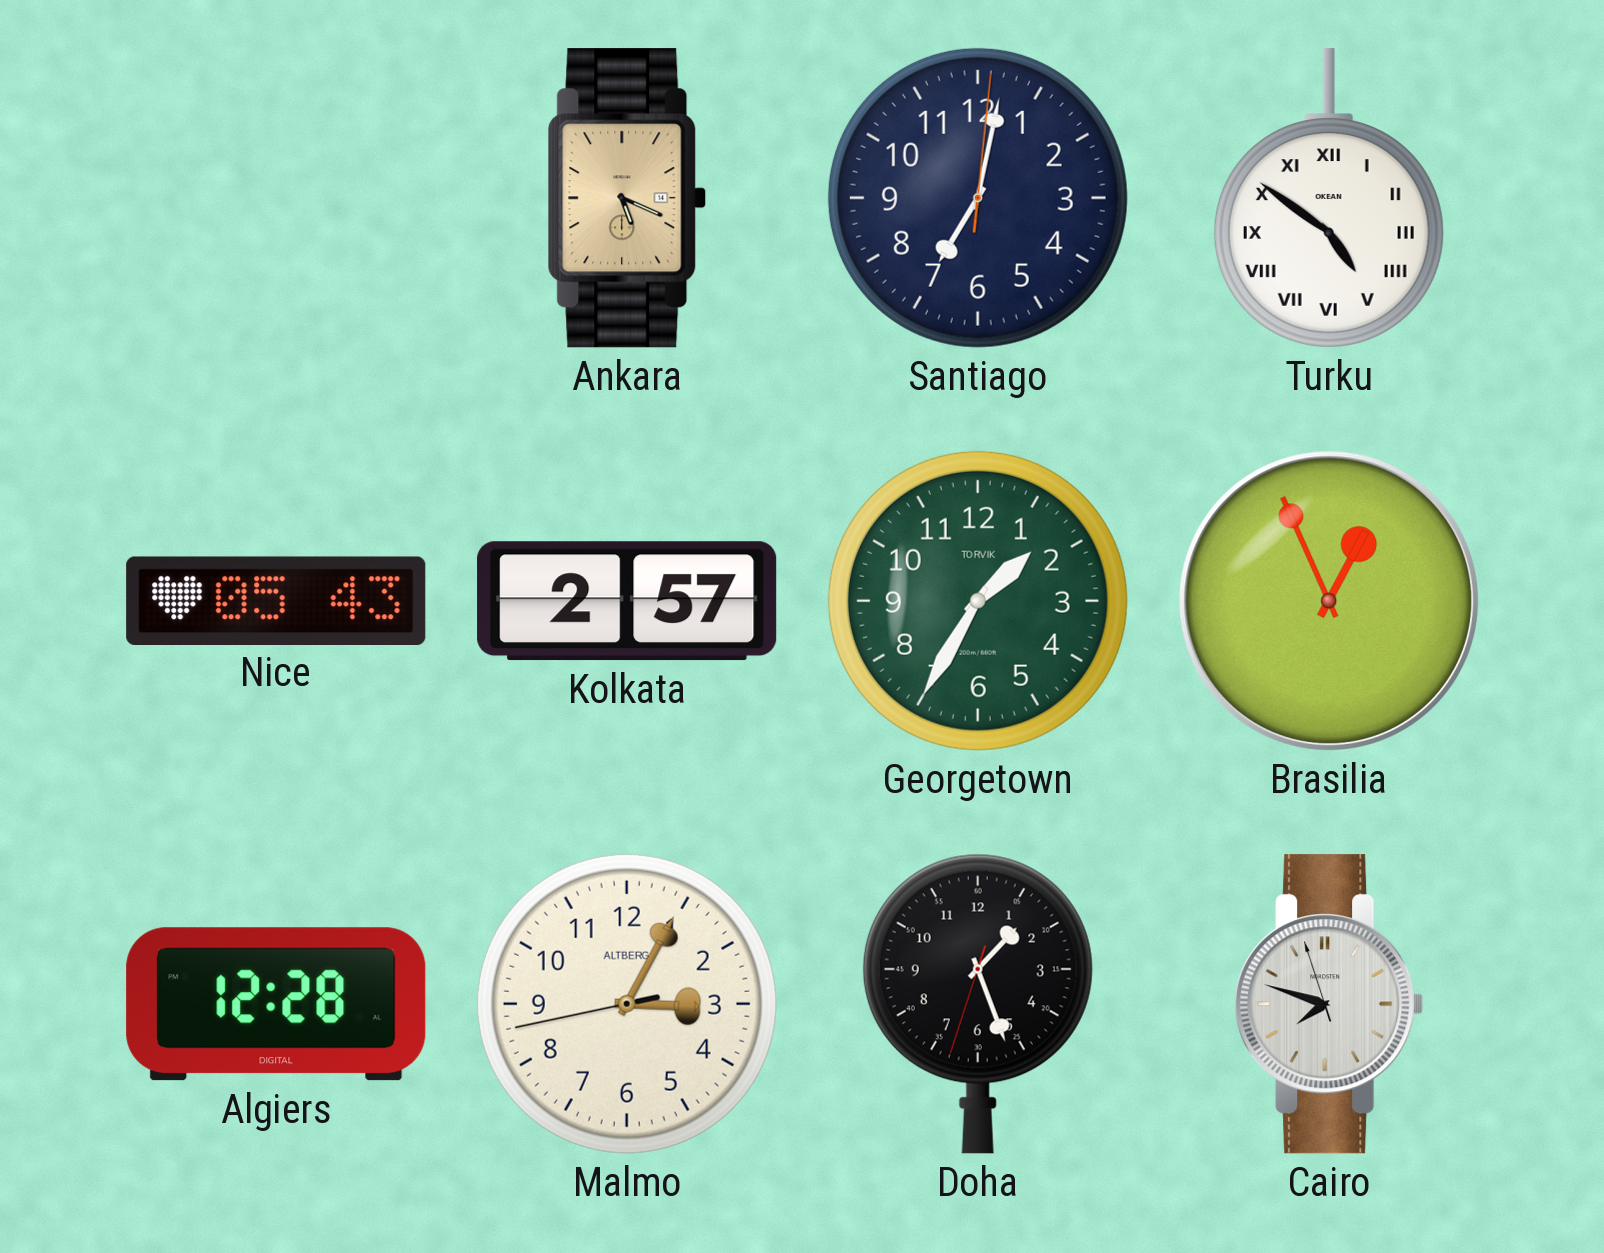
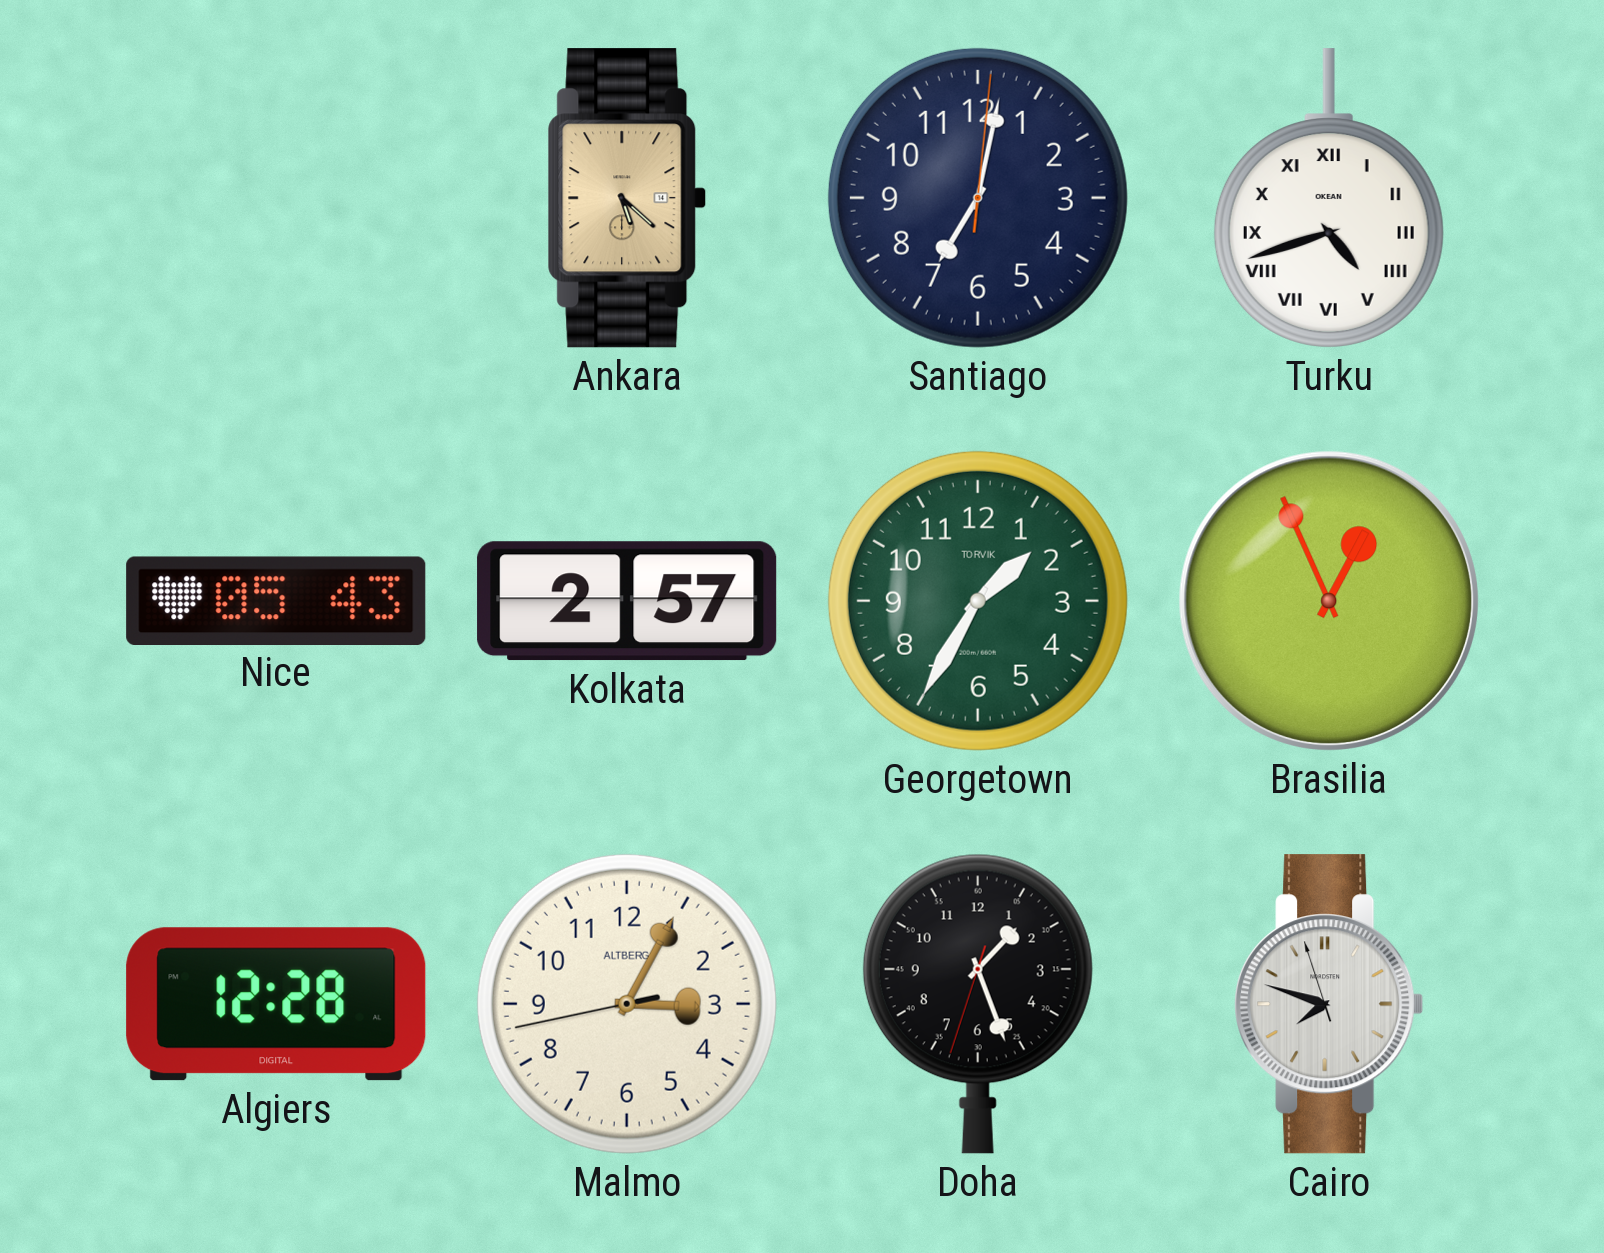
Ankara: 5:19 -> 5:22 (627, 198)
Turku: 4:51 -> 4:42 (1329, 198)
